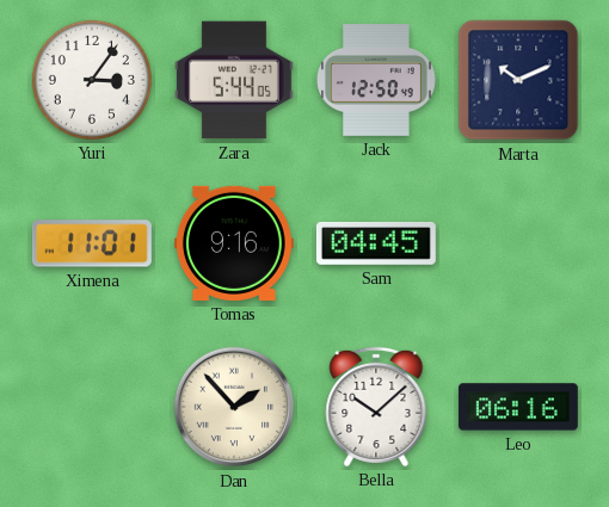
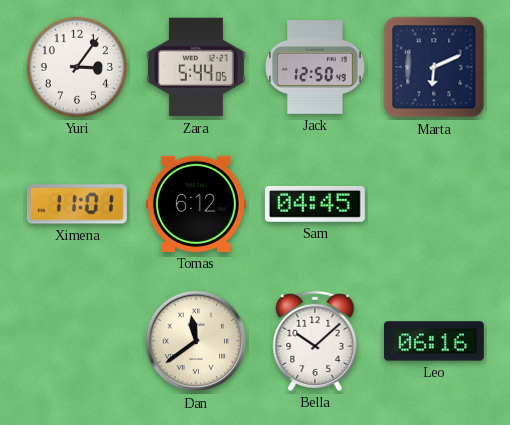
Marta: 10:11 -> 6:11 (434, 67)
Tomas: 9:16 -> 6:12 (196, 204)
Dan: 1:53 -> 11:39 (196, 341)
